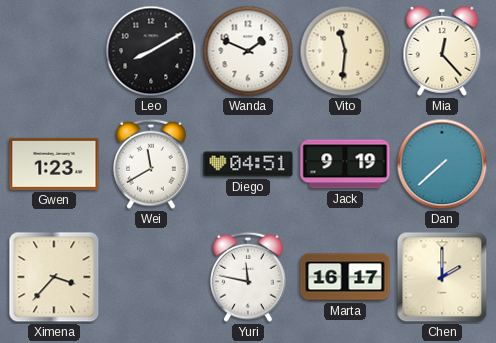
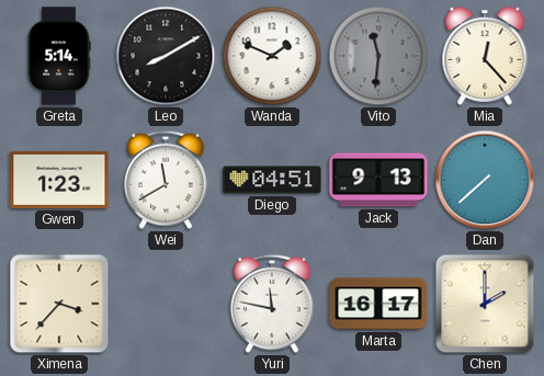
Greta: none -> 5:14 (59, 56)
Vito dial: cream -> grey (378, 56)
Jack: 9:19 -> 9:13 (378, 180)
